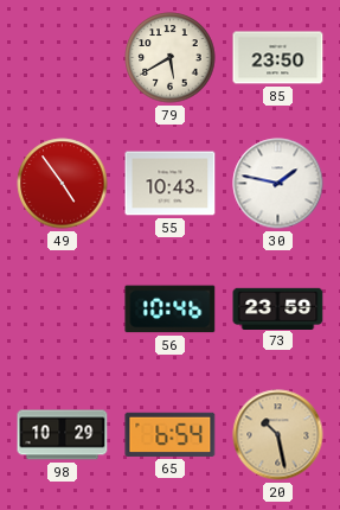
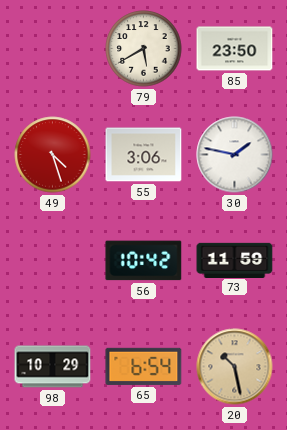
49: 4:54 -> 4:27 (53, 155)
55: 10:43 -> 3:06 (144, 155)
56: 10:46 -> 10:42 (144, 261)
73: 23:59 -> 11:59 (235, 260)
